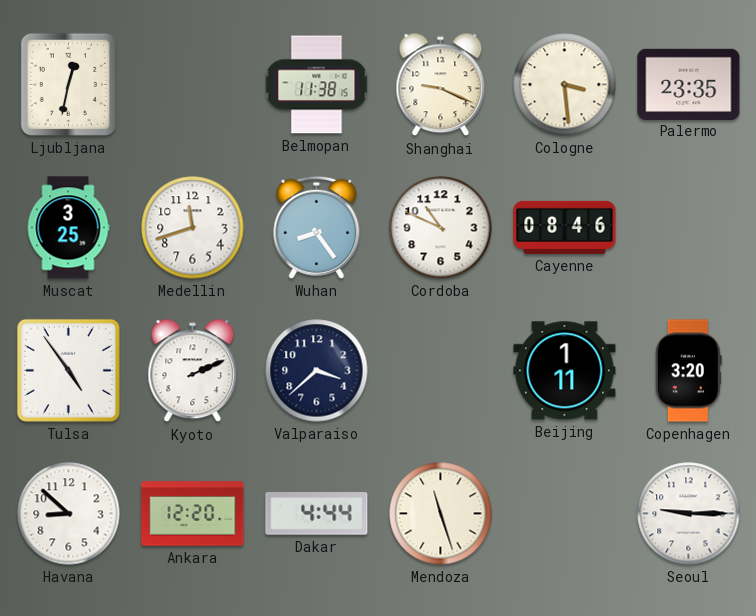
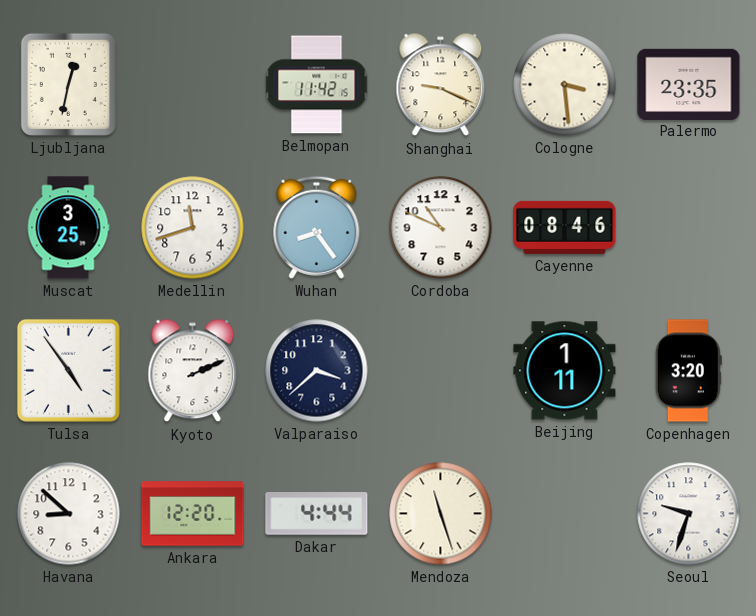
Belmopan: 11:38 -> 11:42 (317, 85)
Seoul: 9:15 -> 9:33 (689, 514)
